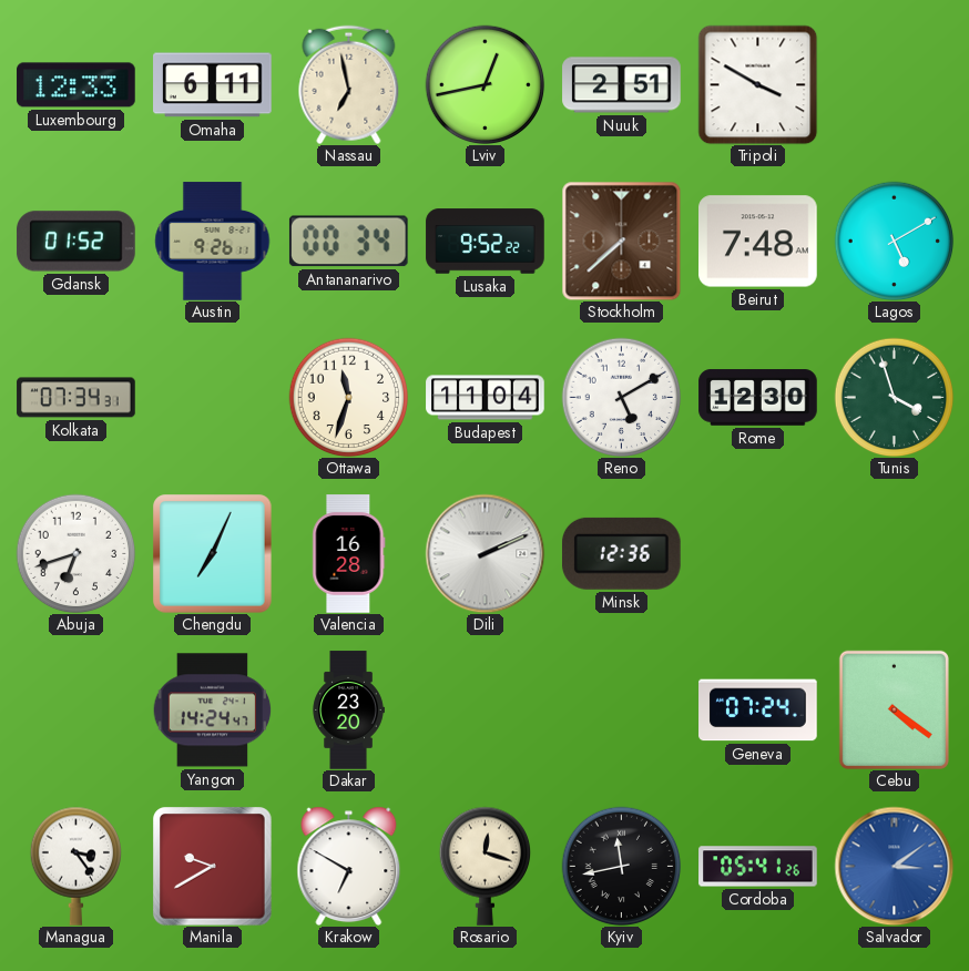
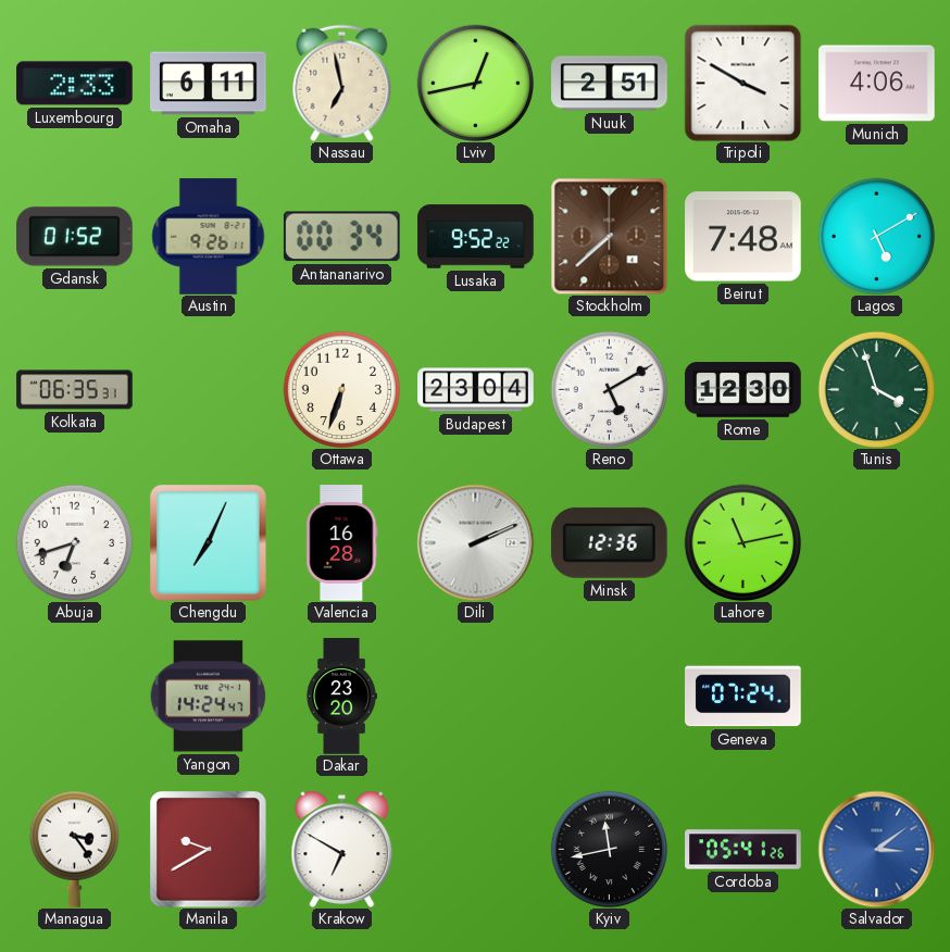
Luxembourg: 12:33 -> 2:33 (75, 84)
Munich: none -> 4:06 (877, 84)
Kolkata: 07:34 -> 06:35 (75, 390)
Ottawa: 11:33 -> 6:33 (341, 389)
Budapest: 11:04 -> 23:04 (476, 390)
Lahore: none -> 11:13 (742, 542)
Cebu: 4:21 -> none (894, 709)
Rosario: 12:18 -> none (484, 866)
